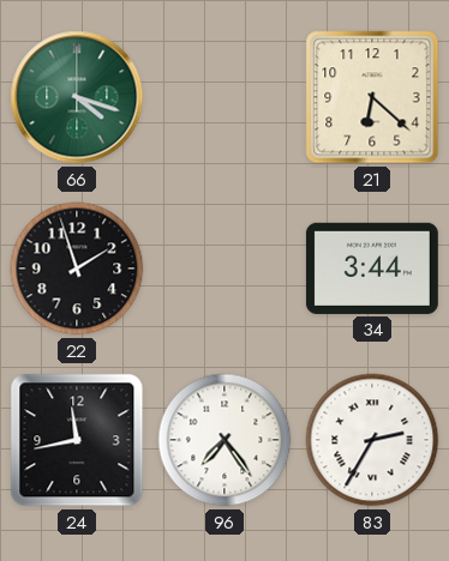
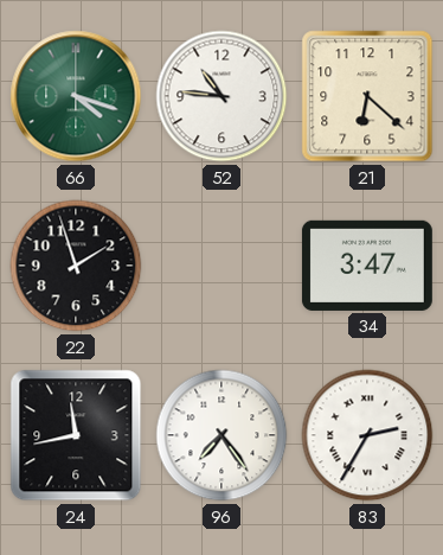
52: none -> 10:46 (221, 96)
34: 3:44 -> 3:47 (367, 266)
